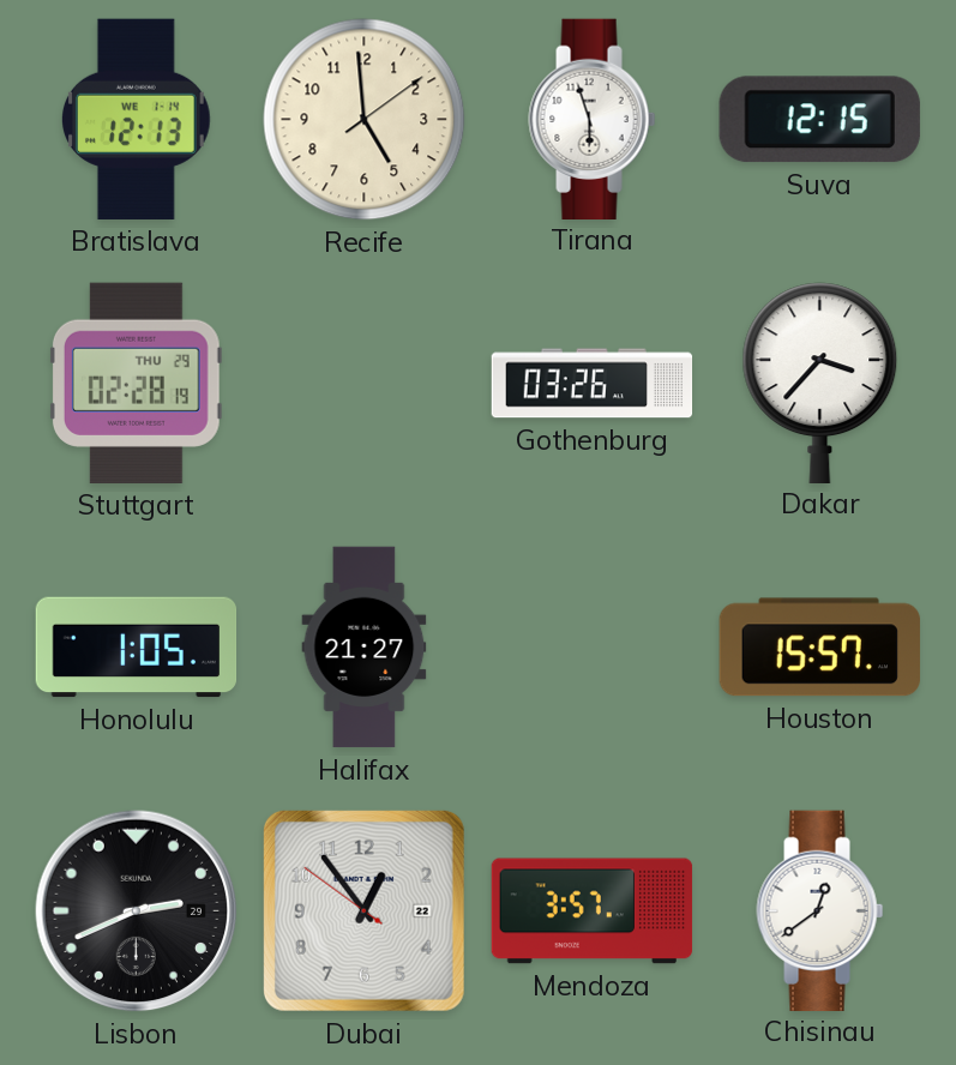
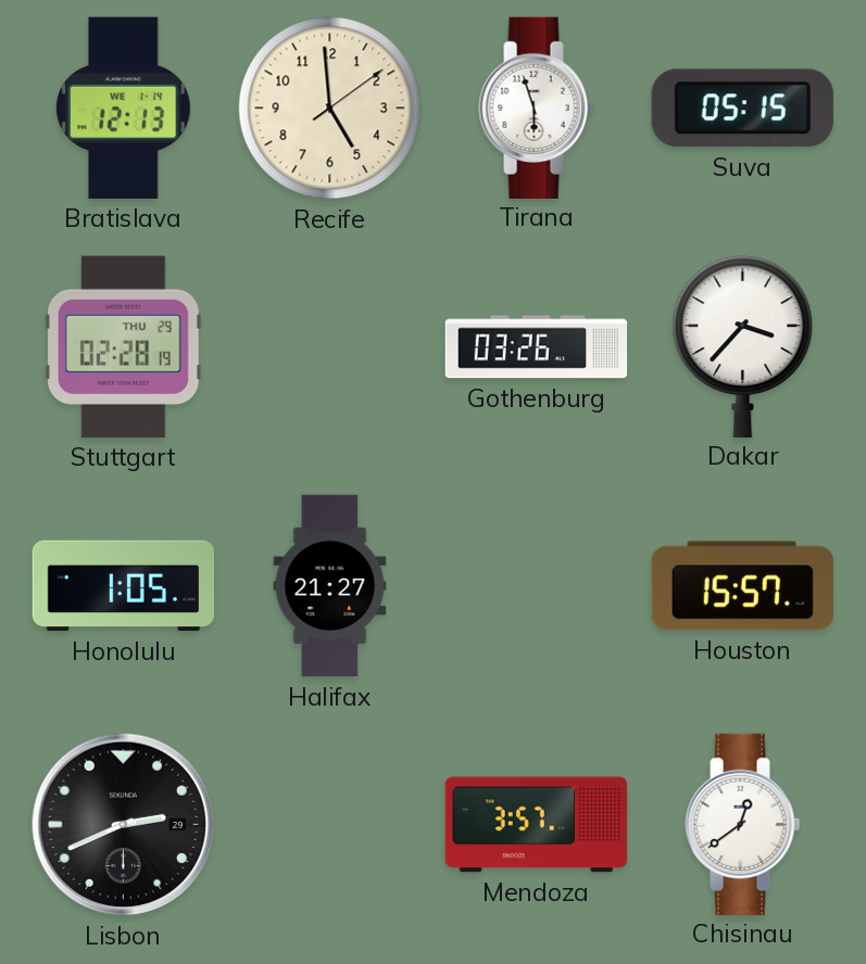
Suva: 12:15 -> 05:15 (742, 109)
Dubai: 12:53 -> none (363, 910)
